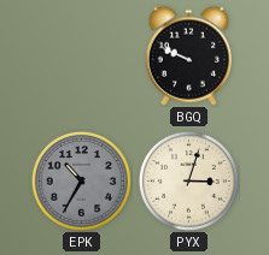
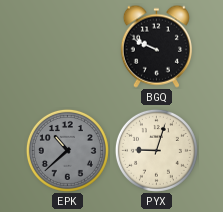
EPK: 10:35 -> 10:38 (67, 150)
PYX: 3:03 -> 9:03 (156, 150)
